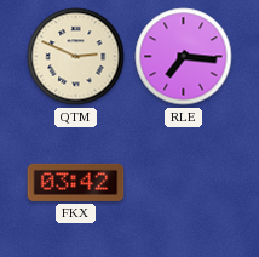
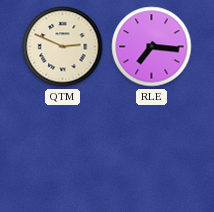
FKX: 03:42 -> none (76, 182)
